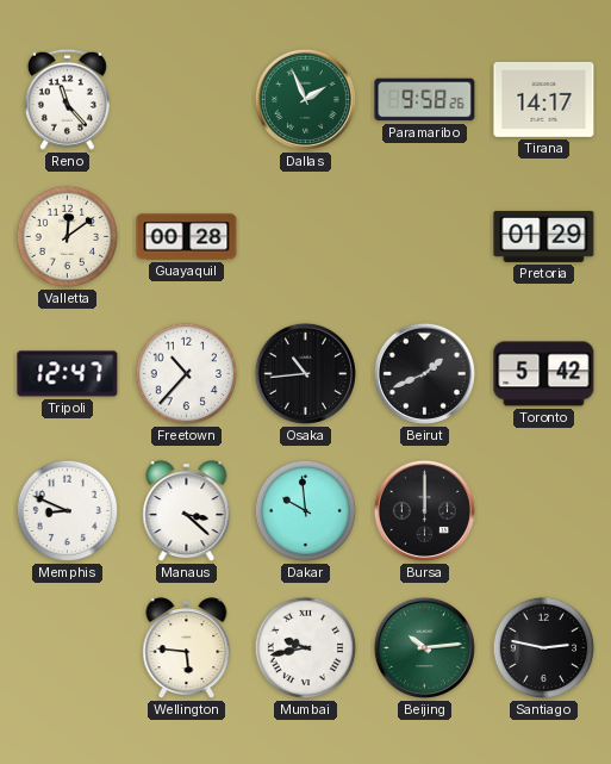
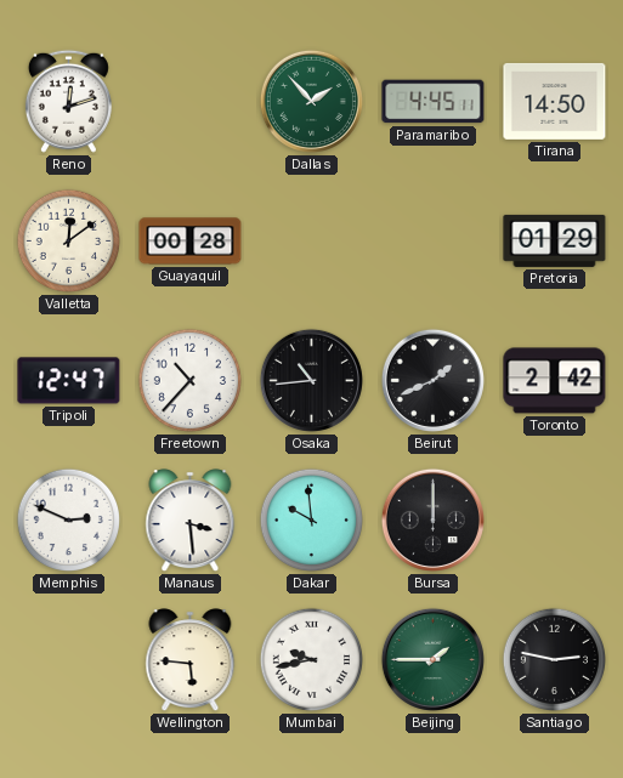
Reno: 11:23 -> 12:12 (68, 101)
Dallas: 1:56 -> 1:53 (311, 101)
Paramaribo: 9:58 -> 4:45 (434, 102)
Tirana: 14:17 -> 14:50 (555, 101)
Toronto: 5:42 -> 2:42 (555, 381)
Memphis: 8:49 -> 2:49 (69, 521)
Manaus: 3:22 -> 3:29 (191, 521)
Beijing: 10:14 -> 1:45 (432, 659)
